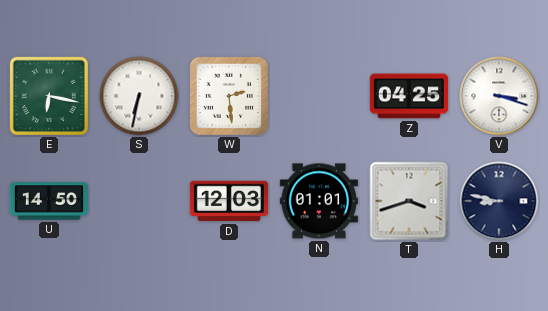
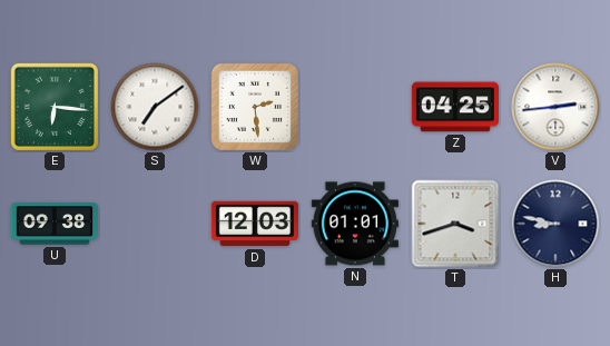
E: 6:17 -> 6:16 (55, 107)
S: 6:32 -> 7:09 (155, 107)
V: 3:18 -> 2:44 (555, 107)
U: 14:50 -> 09:38 (53, 224)
